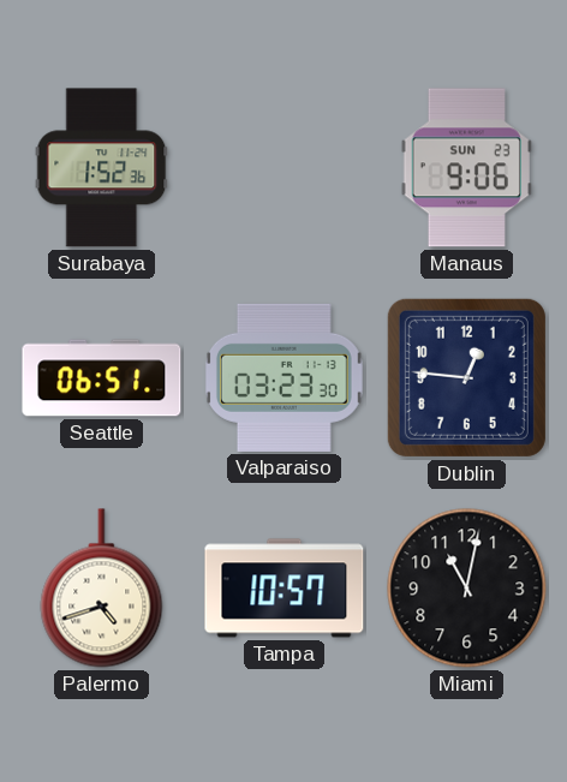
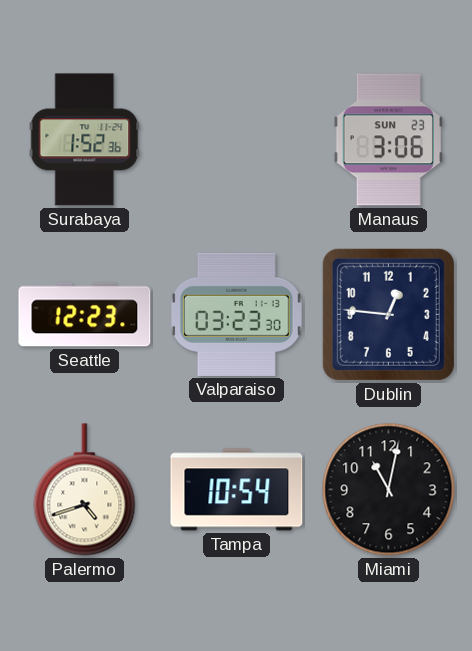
Manaus: 9:06 -> 3:06 (388, 140)
Seattle: 06:51 -> 12:23 (85, 315)
Tampa: 10:57 -> 10:54 (237, 490)
